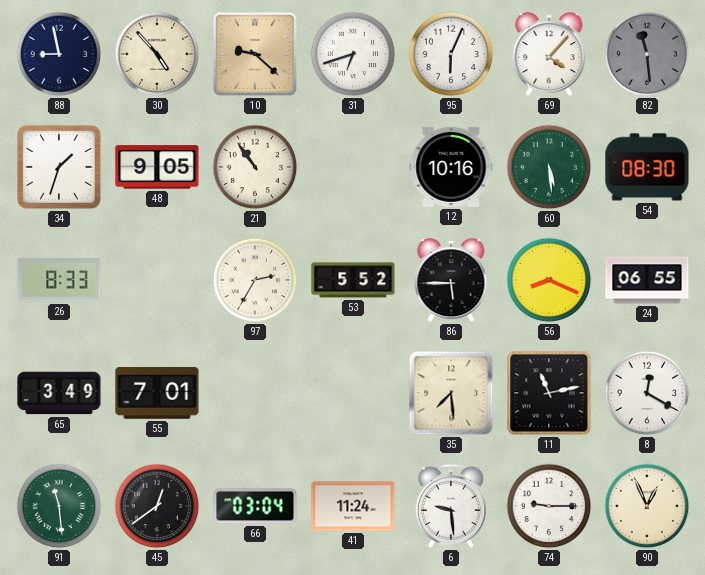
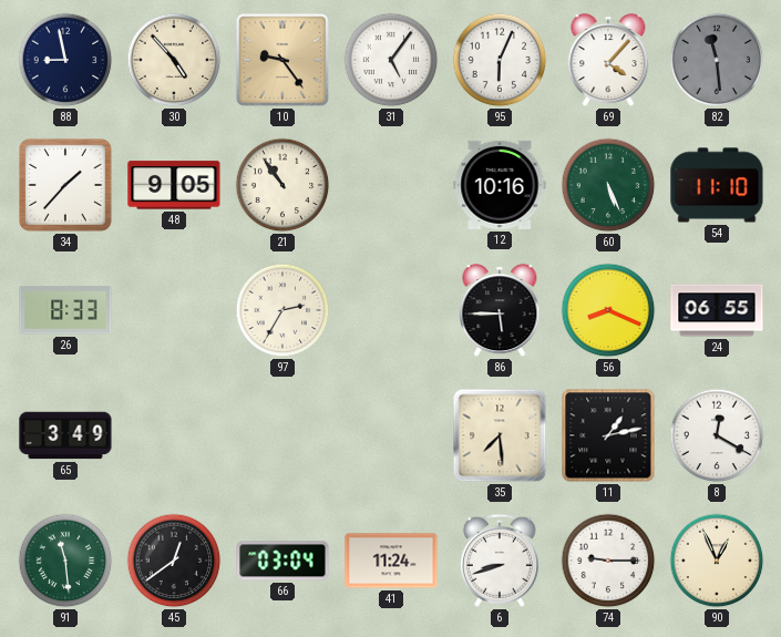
10: 9:22 -> 9:24 (282, 60)
31: 6:42 -> 5:06 (391, 60)
34: 1:33 -> 1:37 (66, 186)
60: 5:29 -> 5:26 (608, 185)
54: 08:30 -> 11:10 (717, 185)
53: 5:52 -> none (353, 280)
55: 7:01 -> none (157, 393)
11: 11:13 -> 1:13 (608, 435)
6: 9:29 -> 8:42 (500, 561)
